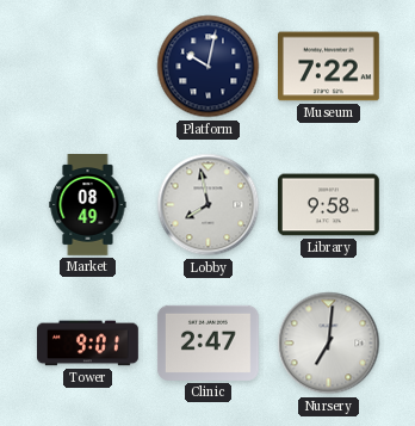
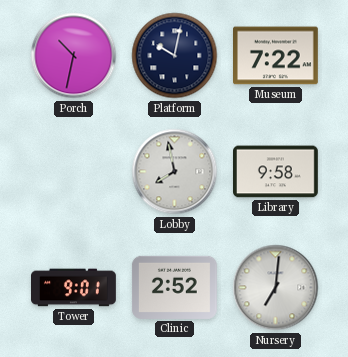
Porch: none -> 10:32 (74, 56)
Market: 08:49 -> none (88, 205)
Clinic: 2:47 -> 2:52 (174, 287)
